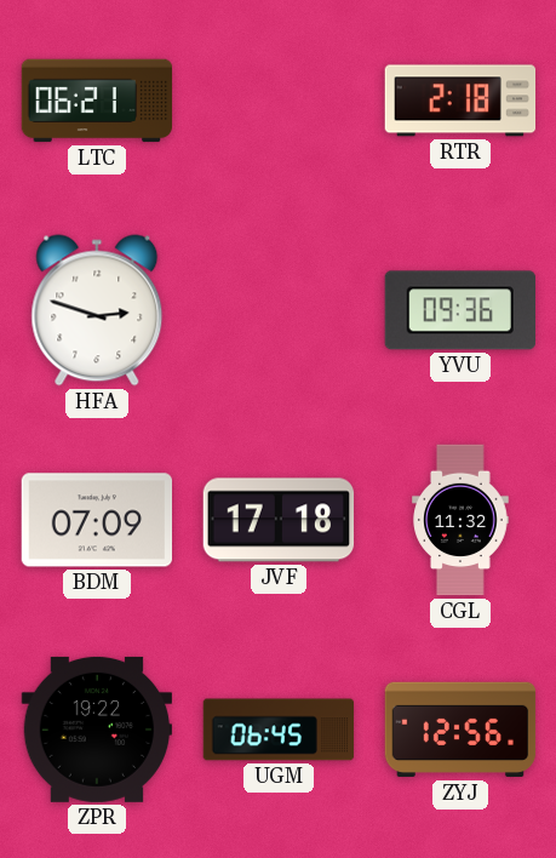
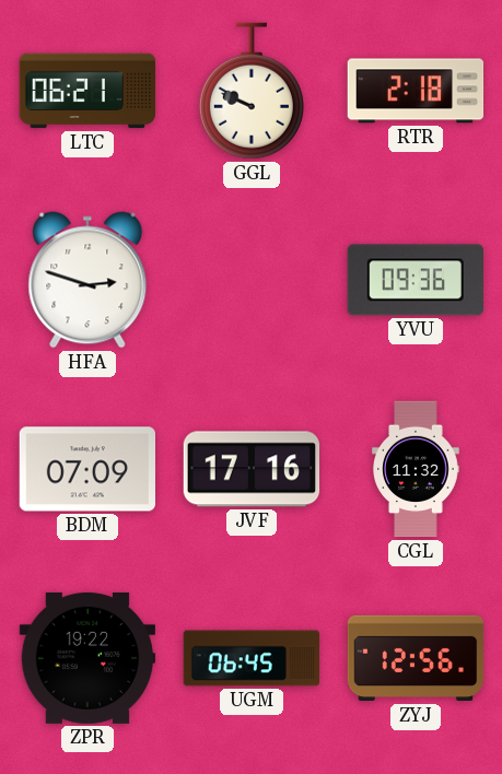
GGL: none -> 9:49 (252, 91)
JVF: 17:18 -> 17:16 (252, 469)
